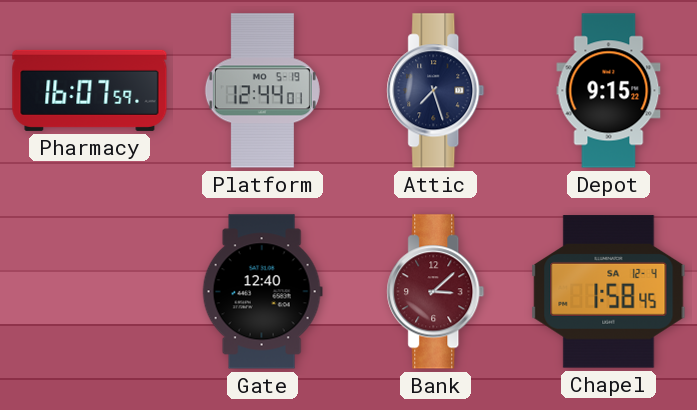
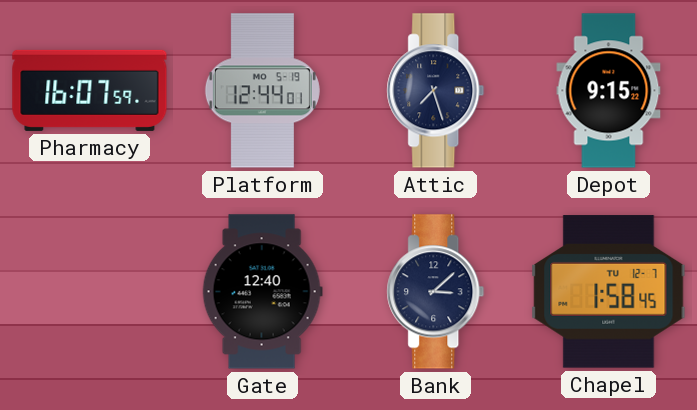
Bank dial: burgundy -> navy (436, 292)
Chapel date: SA 12-4 -> TU 12-7 (609, 292)
